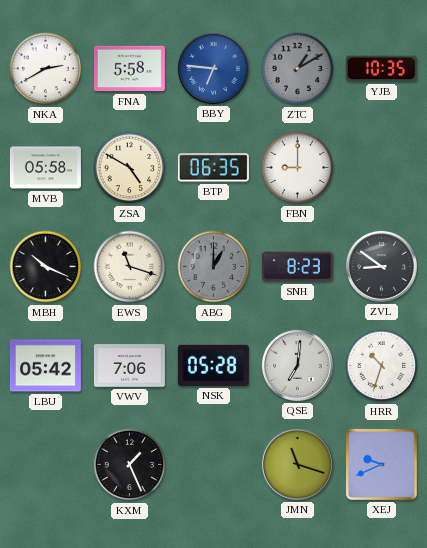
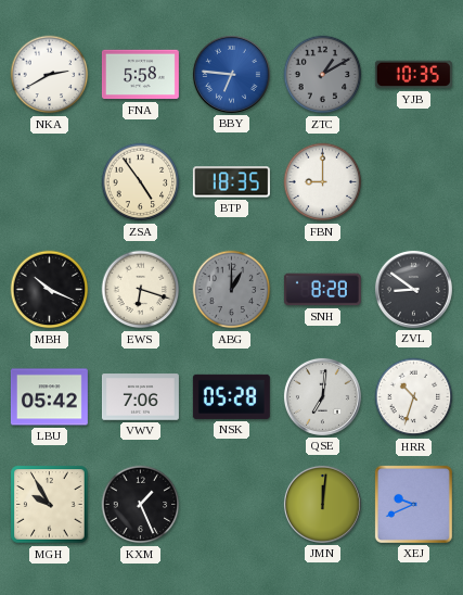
MVB: 05:58 -> none (45, 168)
ZSA: 4:50 -> 4:54 (141, 182)
BTP: 06:35 -> 18:35 (231, 182)
EWS: 11:18 -> 6:18 (141, 290)
SNH: 8:23 -> 8:28 (322, 290)
MGH: none -> 9:55 (50, 505)
JMN: 11:18 -> 12:01 (322, 504)
